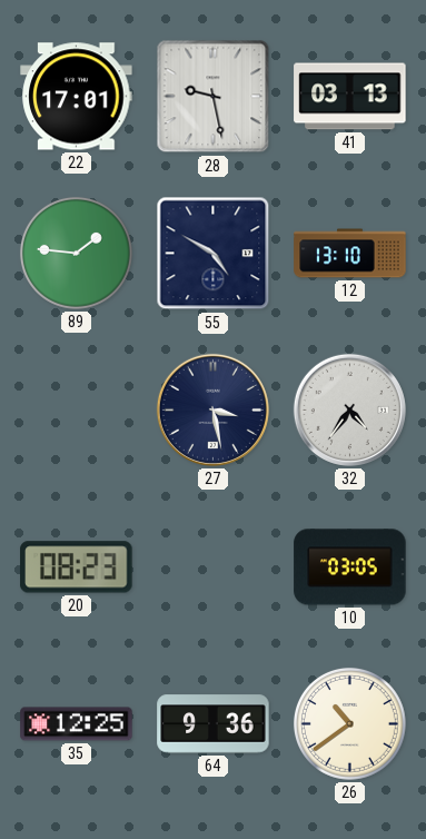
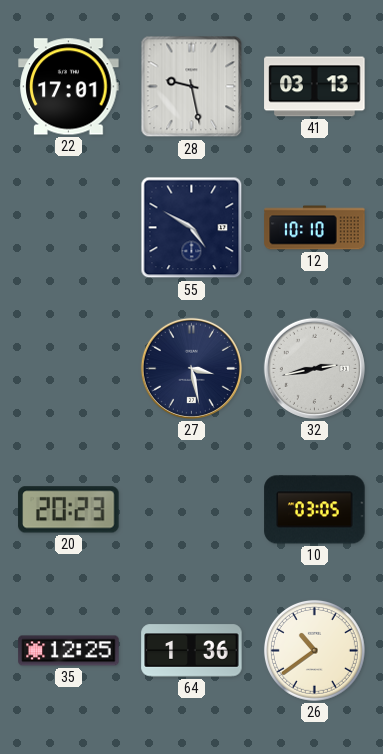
89: 1:46 -> none (76, 253)
12: 13:10 -> 10:10 (315, 228)
32: 4:36 -> 2:43 (314, 368)
20: 08:23 -> 20:23 (69, 510)
64: 9:36 -> 1:36 (192, 651)
